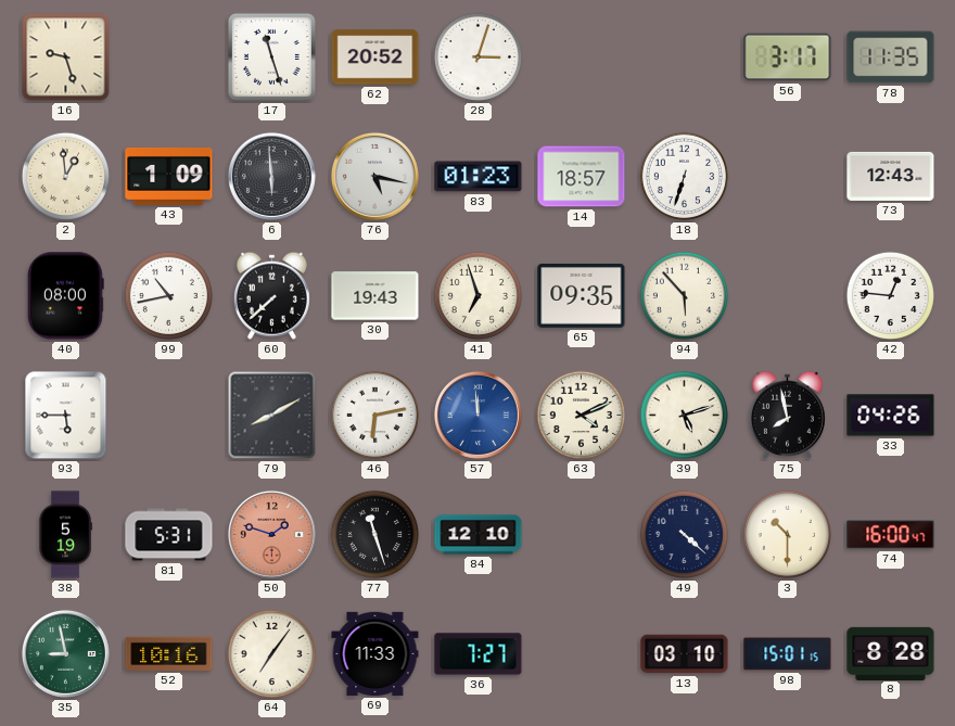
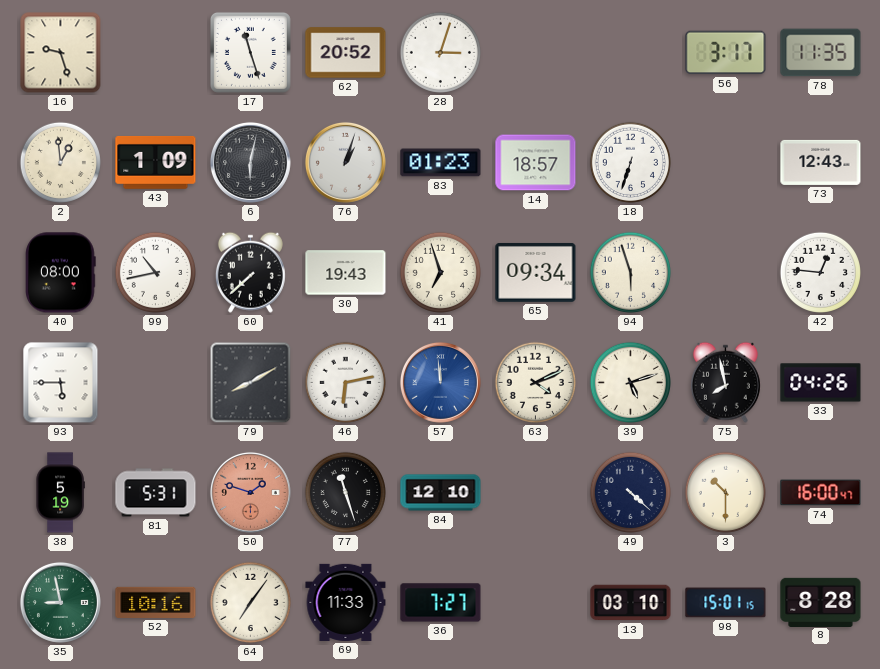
6: 5:59 -> 6:02 (250, 162)
76: 5:17 -> 1:03 (345, 162)
65: 09:35 -> 09:34 (536, 272)
94: 5:53 -> 5:57 (630, 272)
